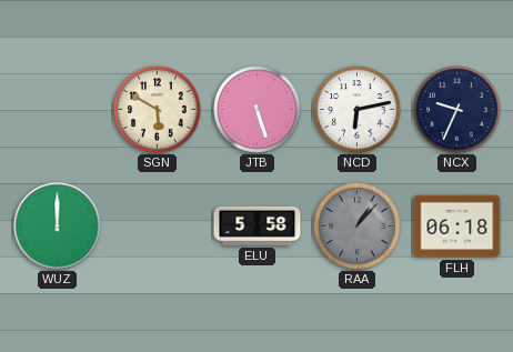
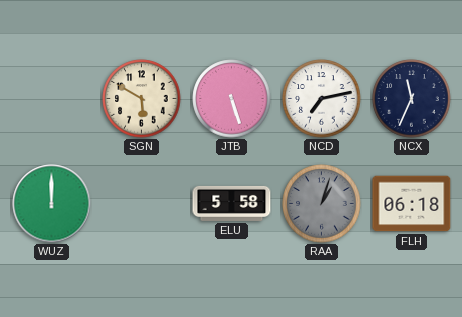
NCD: 6:13 -> 7:13 (322, 99)
NCX: 9:34 -> 11:34 (412, 99)
RAA: 1:07 -> 1:03 (322, 204)
